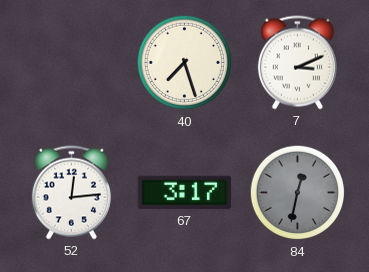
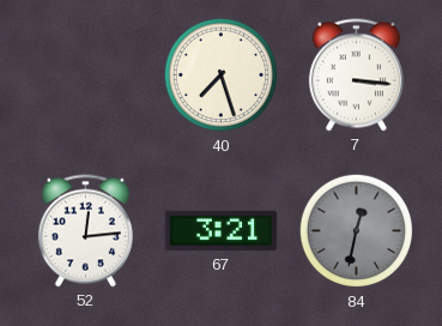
7: 3:11 -> 3:16 (356, 76)
67: 3:17 -> 3:21 (222, 231)
